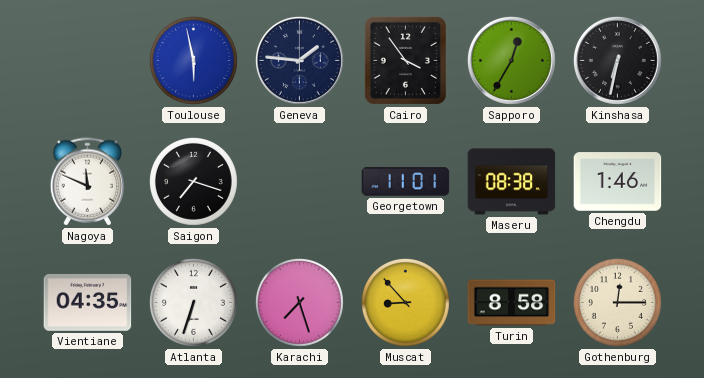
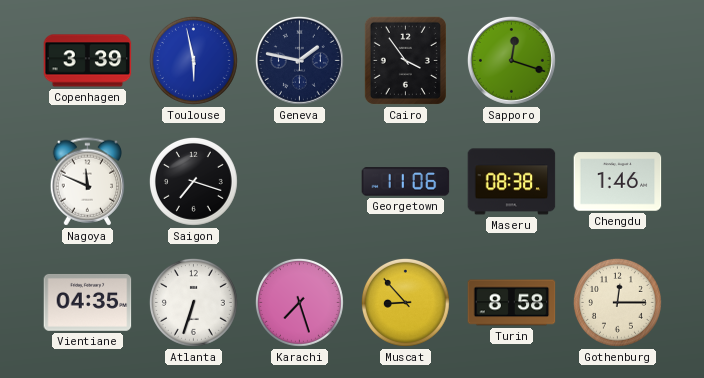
Copenhagen: none -> 3:39 (88, 61)
Geneva: 1:46 -> 1:47 (299, 60)
Sapporo: 12:35 -> 12:18 (511, 60)
Kinshasa: 6:32 -> none (617, 60)
Georgetown: 11:01 -> 11:06 (406, 182)
